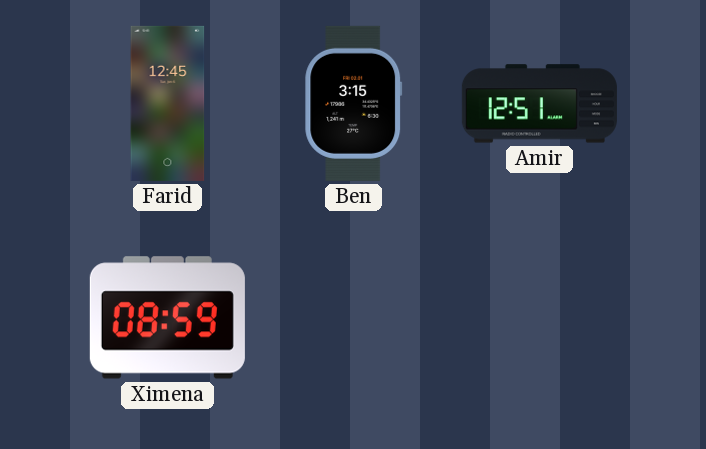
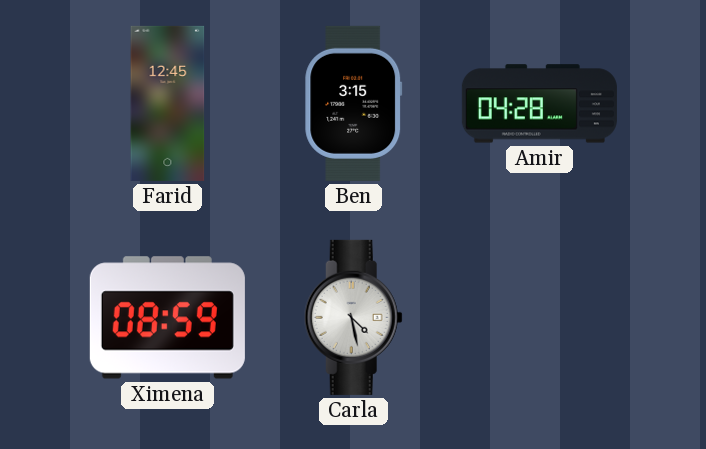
Amir: 12:51 -> 04:28 (539, 104)
Carla: none -> 4:28 (353, 317)
